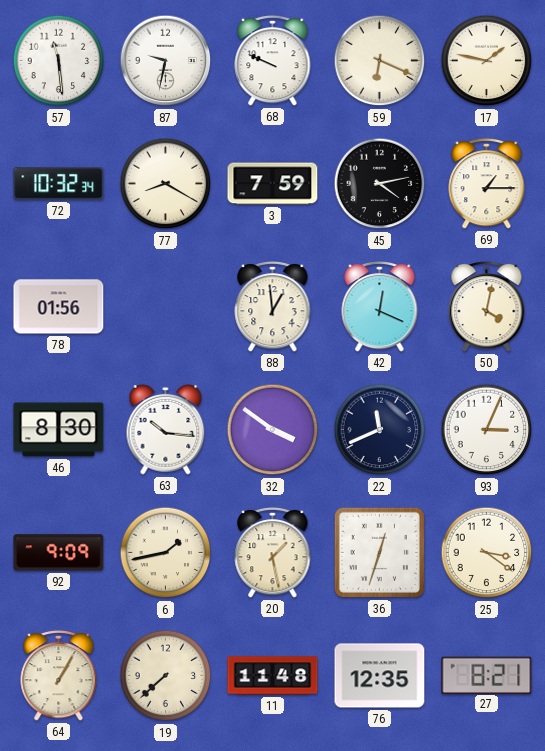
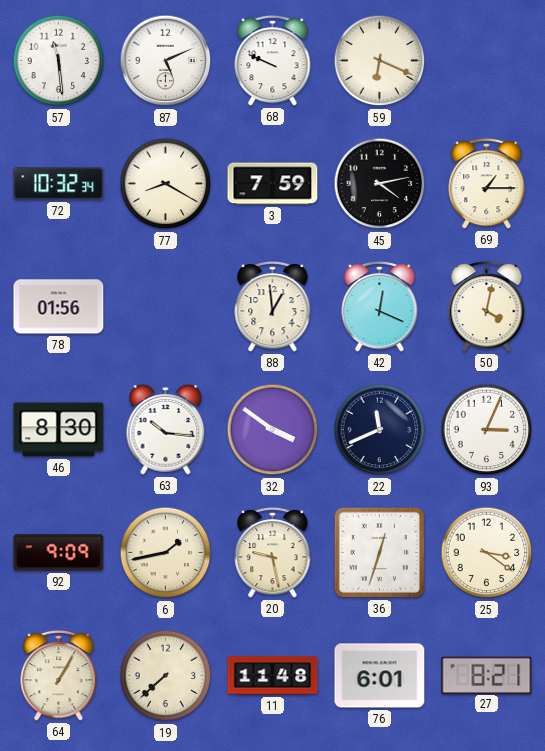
87: 9:32 -> 5:11 (166, 61)
17: 1:47 -> none (487, 61)
20: 1:28 -> 9:28 (273, 553)
76: 12:35 -> 6:01 (380, 676)
